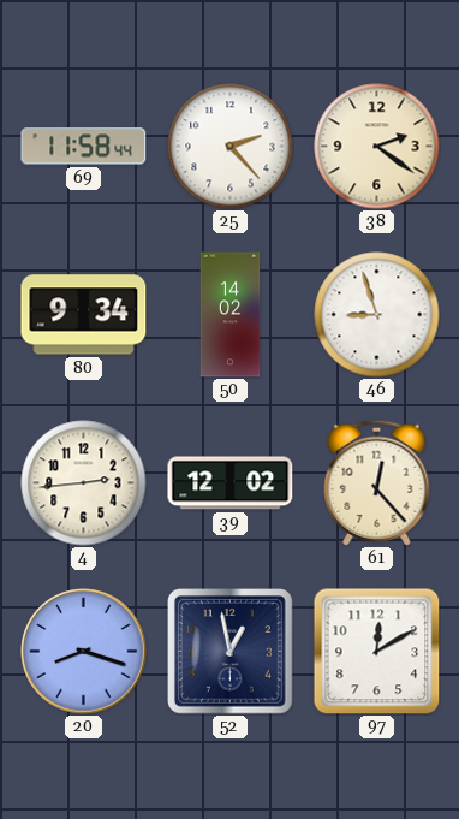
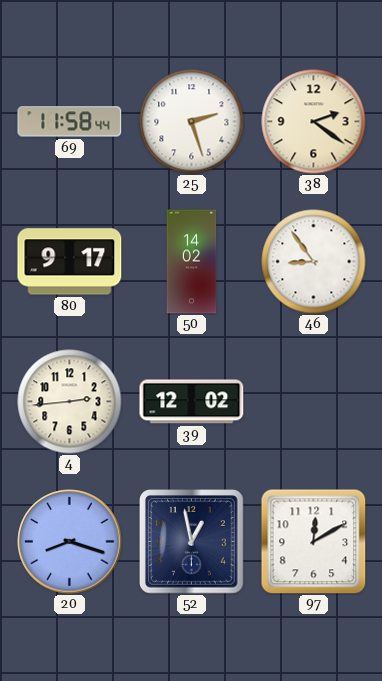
25: 2:23 -> 2:27 (192, 122)
80: 9:34 -> 9:17 (70, 262)
46: 8:57 -> 8:54 (314, 262)
61: 12:23 -> none (377, 482)
